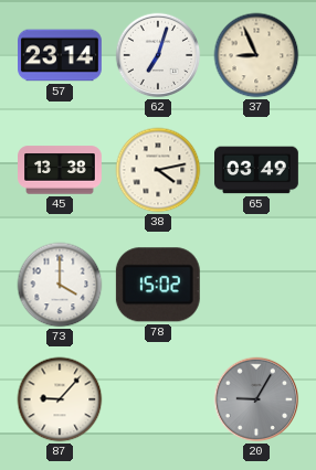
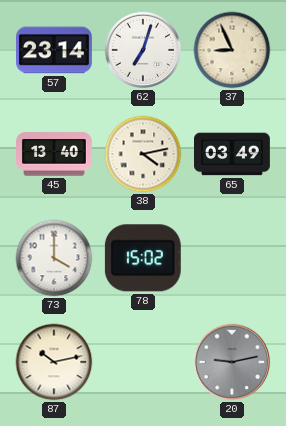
45: 13:38 -> 13:40 (55, 154)
87: 9:07 -> 10:13 (54, 362)
20: 9:05 -> 9:13 (232, 362)
